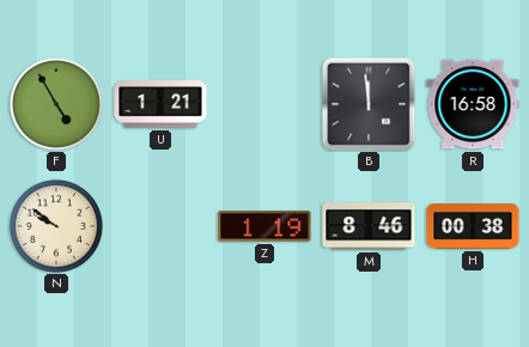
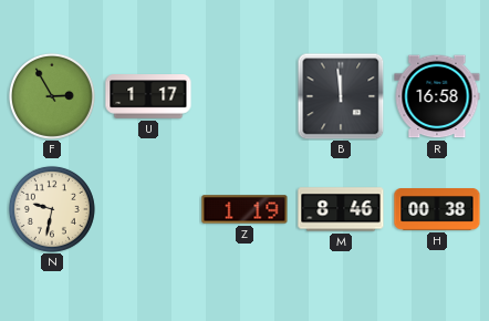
F: 4:55 -> 2:55 (52, 96)
U: 1:21 -> 1:17 (148, 96)
N: 9:51 -> 9:32 (52, 209)
